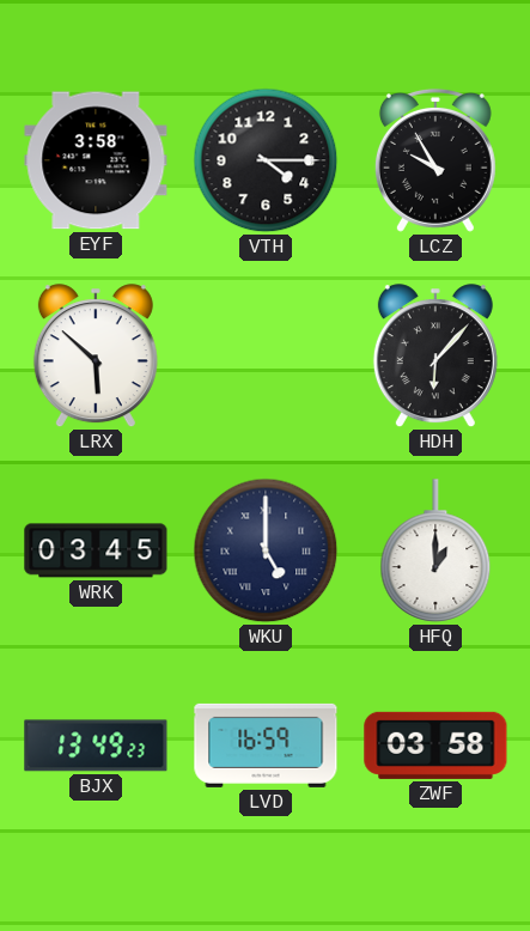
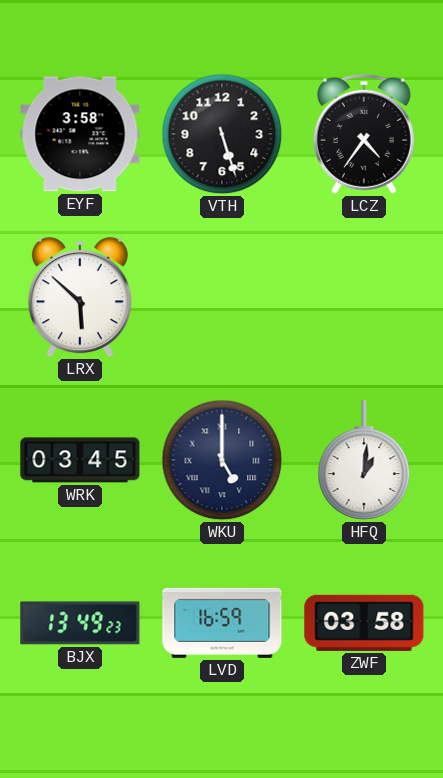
VTH: 4:15 -> 5:27 (222, 134)
LCZ: 9:55 -> 4:36 (364, 134)
HDH: 6:07 -> none (435, 357)
HFQ: 1:00 -> 1:01 (364, 460)
